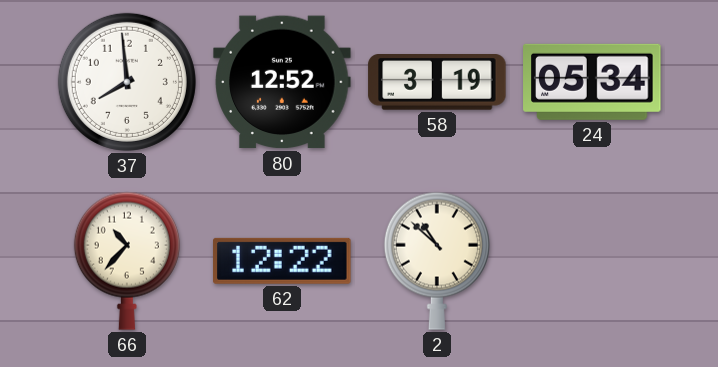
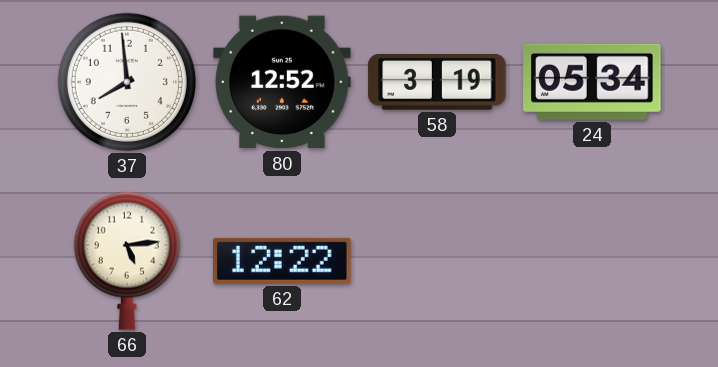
66: 10:37 -> 5:14 (127, 261)
2: 10:52 -> none (437, 261)
